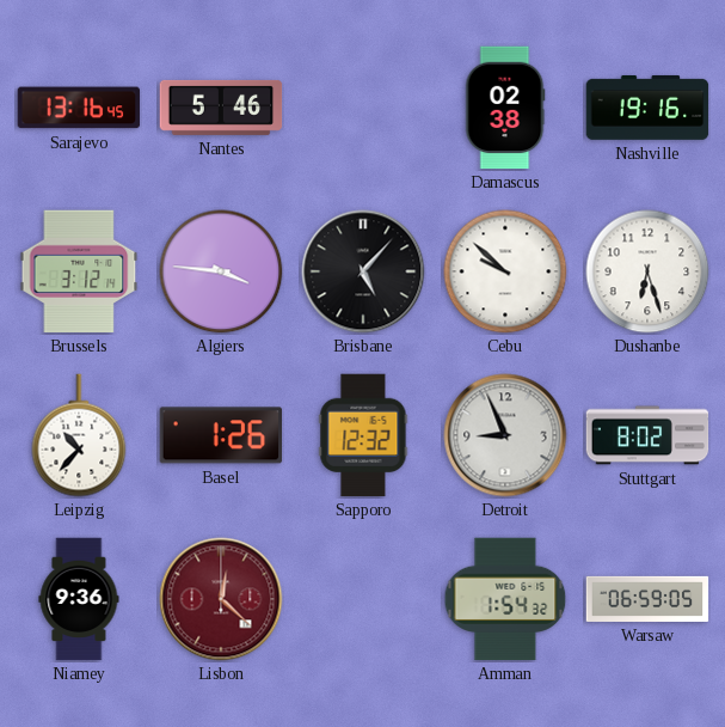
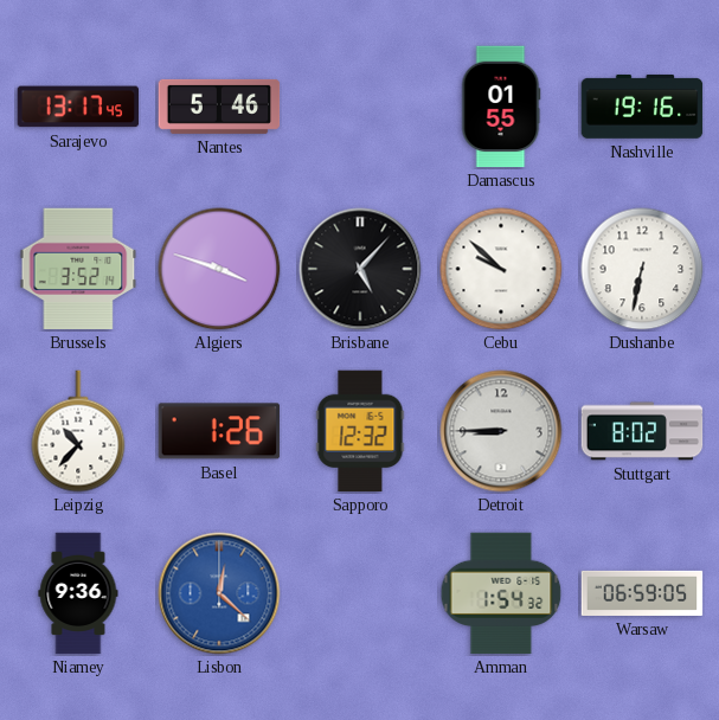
Sarajevo: 13:16 -> 13:17 (78, 107)
Damascus: 02:38 -> 01:55 (501, 107)
Brussels: 3:12 -> 3:52 (78, 269)
Algiers: 3:46 -> 3:48 (219, 269)
Dushanbe: 6:27 -> 6:32 (642, 269)
Detroit: 8:56 -> 8:45 (501, 431)
Lisbon dial: burgundy -> blue (219, 593)
